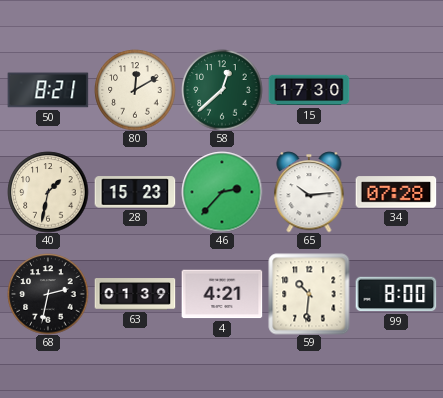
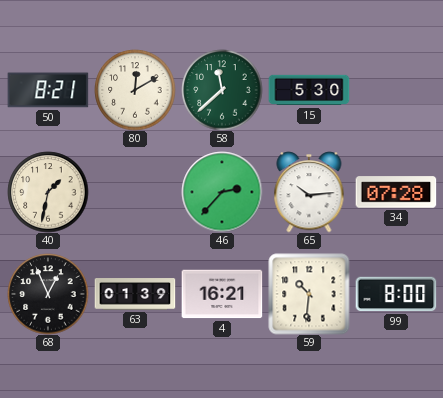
58: 12:38 -> 11:38 (222, 90)
15: 17:30 -> 5:30 (309, 90)
28: 15:23 -> none (135, 192)
68: 2:32 -> 12:56 (48, 294)
4: 4:21 -> 16:21 (222, 294)
